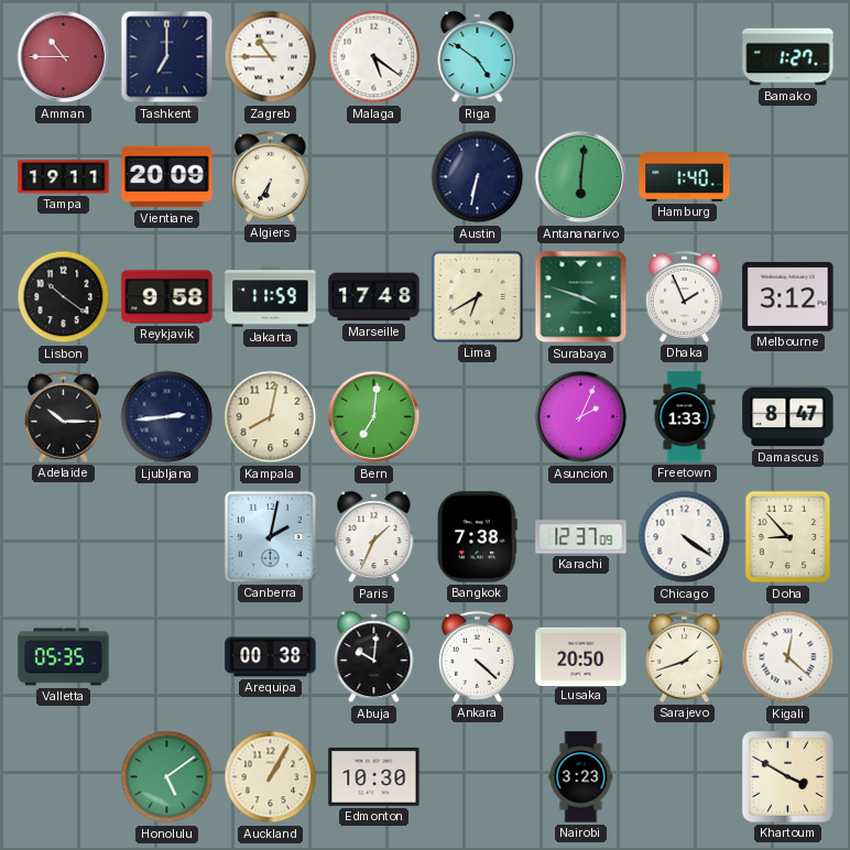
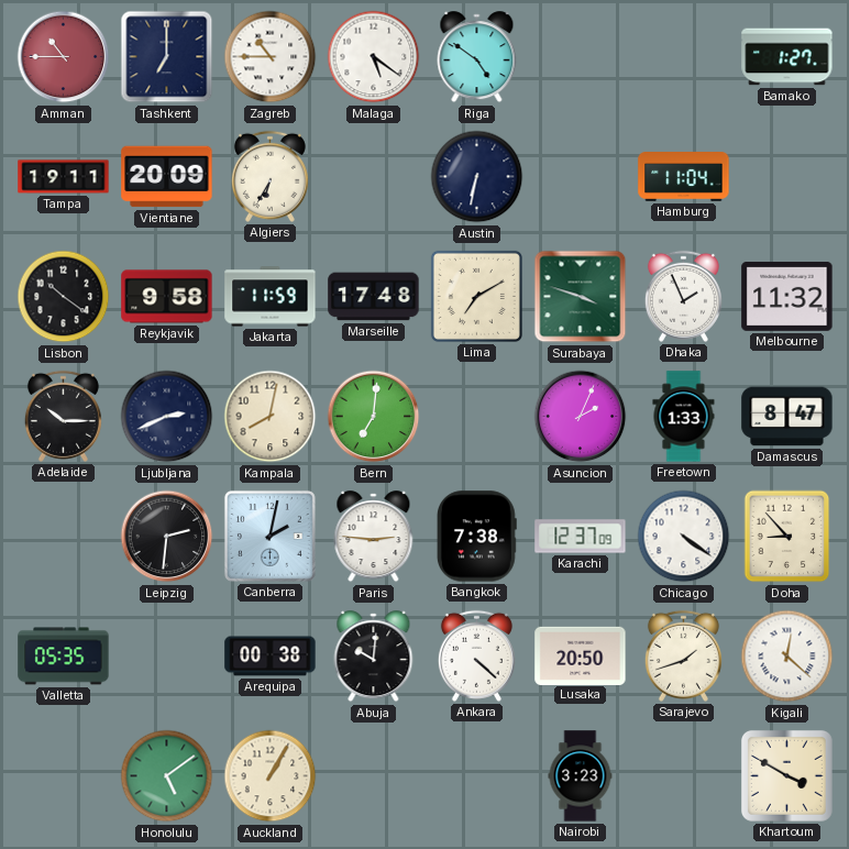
Antananarivo: 6:01 -> none (581, 177)
Hamburg: 1:40 -> 11:04 (684, 177)
Lima: 6:40 -> 7:10 (476, 296)
Melbourne: 3:12 -> 11:32 (787, 296)
Ljubljana: 2:44 -> 2:41 (167, 417)
Leipzig: none -> 2:31 (167, 537)
Paris: 1:34 -> 2:46 (374, 537)
Edmonton: 10:30 -> none (374, 776)
